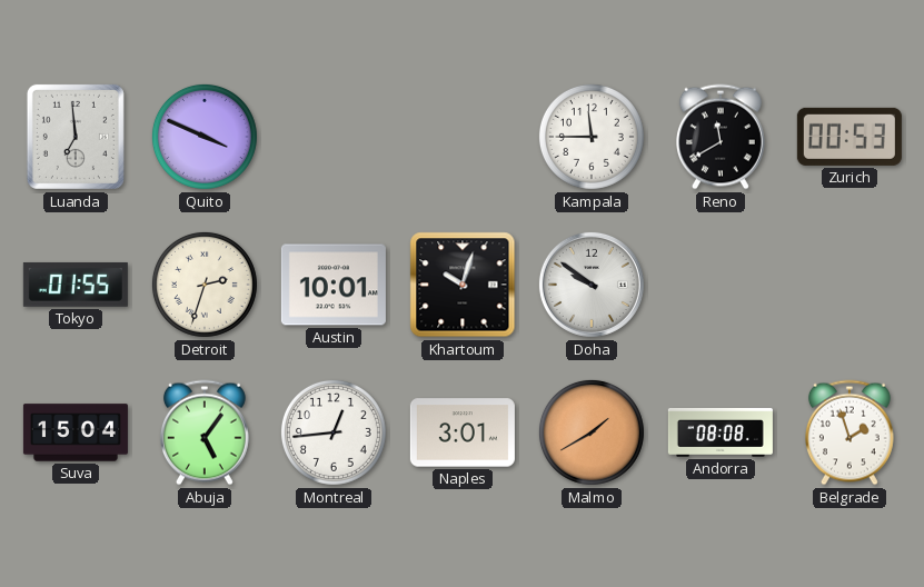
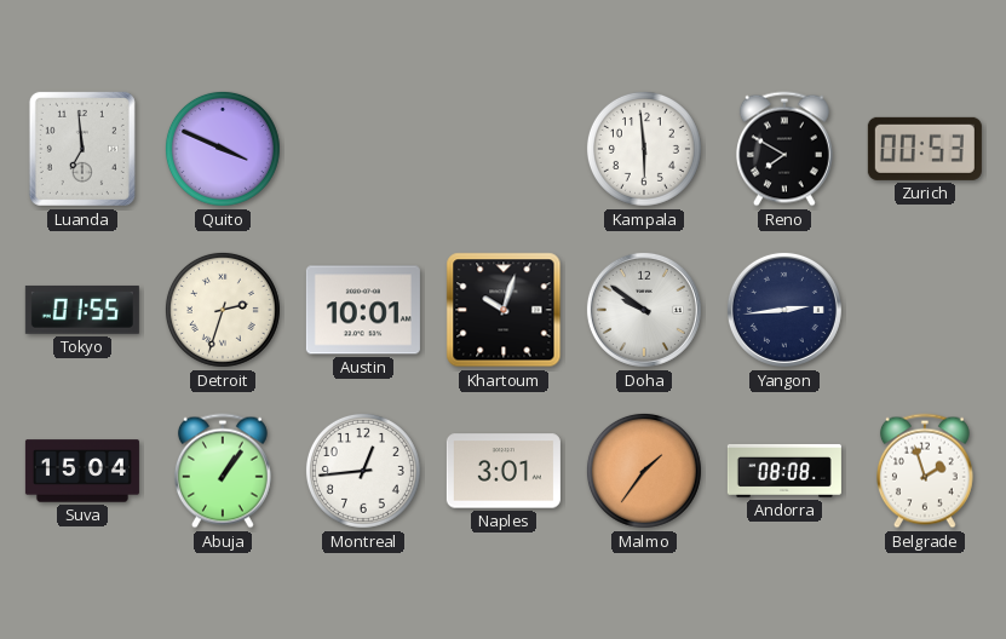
Kampala: 11:45 -> 5:59 (644, 149)
Reno: 11:40 -> 7:50 (784, 149)
Yangon: none -> 2:44 (784, 310)
Abuja: 5:06 -> 1:06 (223, 471)
Malmo: 1:40 -> 1:36 (644, 471)
